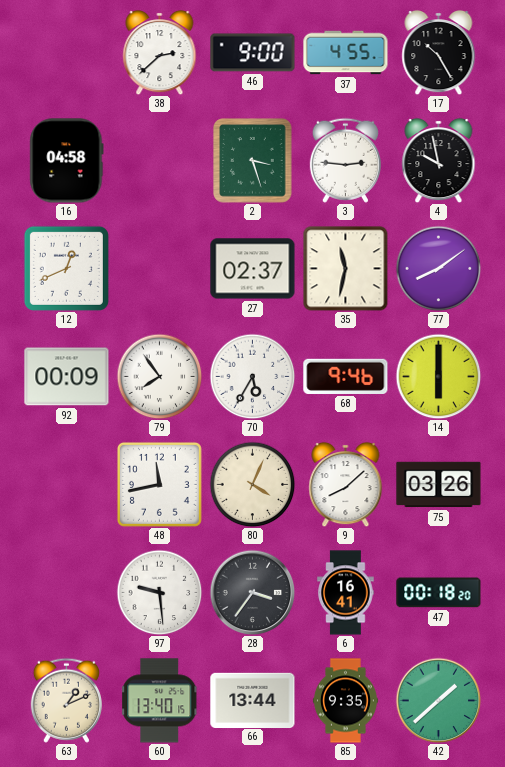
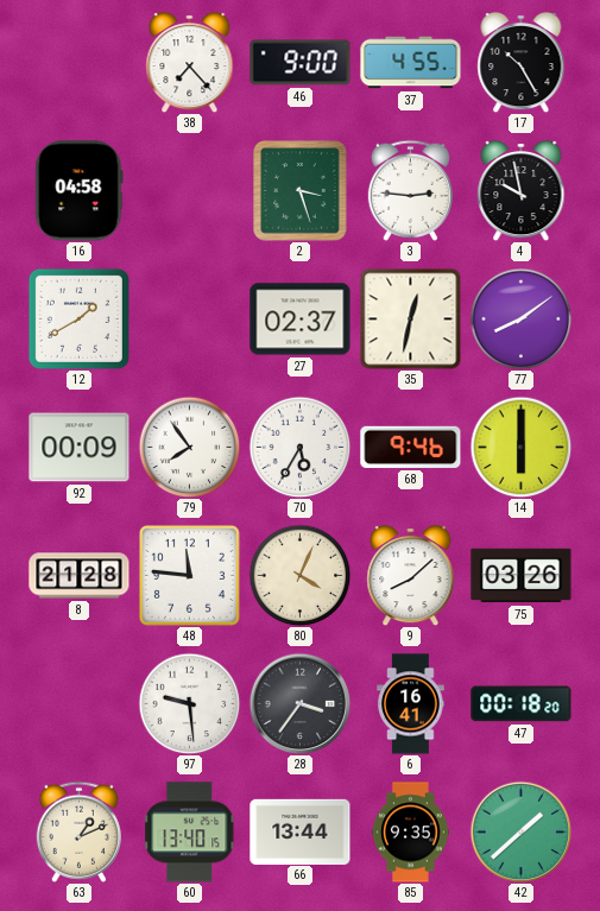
38: 2:38 -> 7:23 (190, 62)
12: 12:41 -> 1:40 (78, 318)
35: 11:32 -> 12:32 (411, 320)
8: none -> 21:28 (80, 576)
48: 11:43 -> 11:46 (189, 575)
